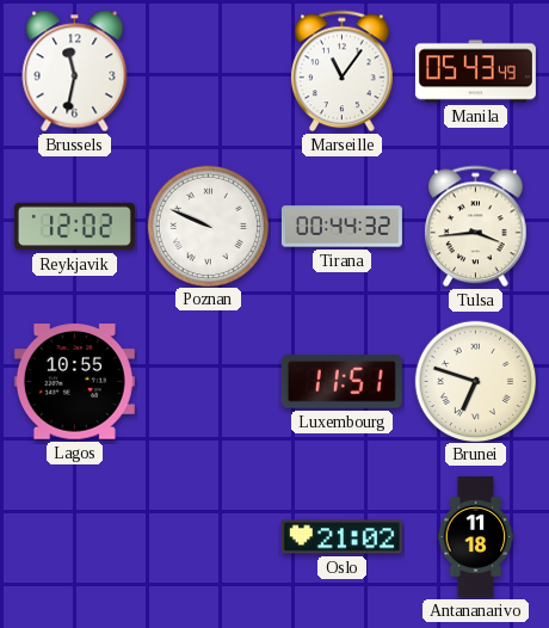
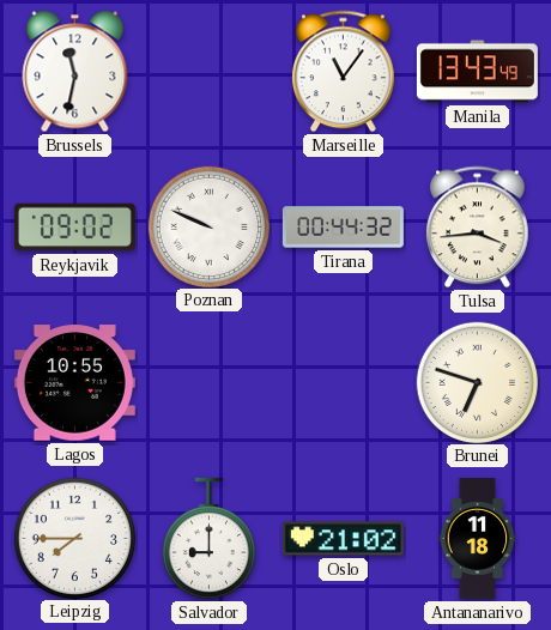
Manila: 05:43 -> 13:43 (477, 72)
Reykjavik: 12:02 -> 09:02 (74, 228)
Luxembourg: 11:51 -> none (341, 382)
Leipzig: none -> 7:45 (74, 538)
Salvador: none -> 9:00 (208, 539)
